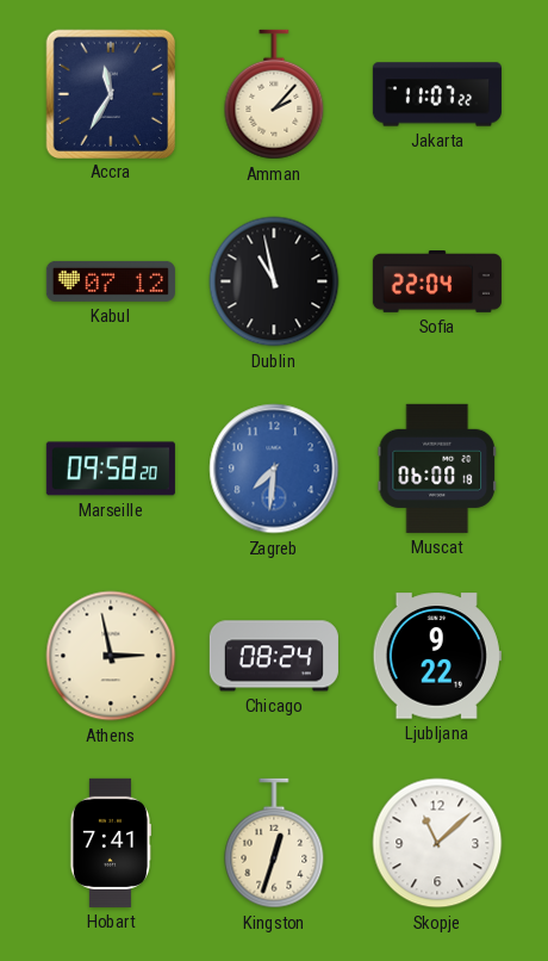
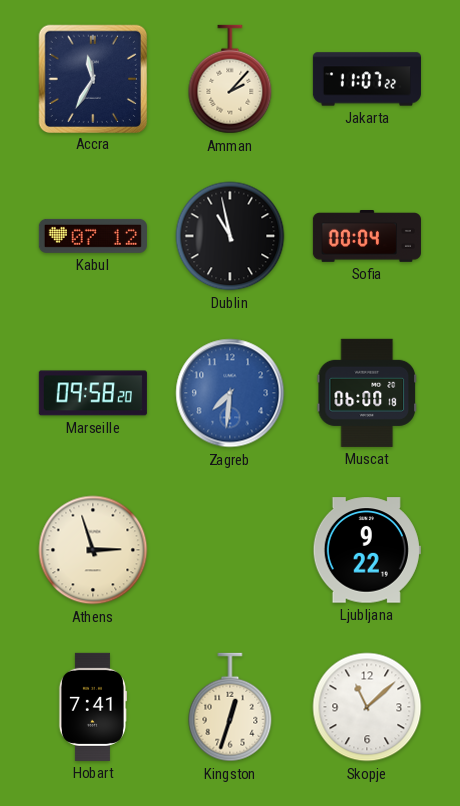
Sofia: 22:04 -> 00:04 (367, 237)
Athens: 2:58 -> 2:57 (93, 550)
Chicago: 08:24 -> none (274, 656)
